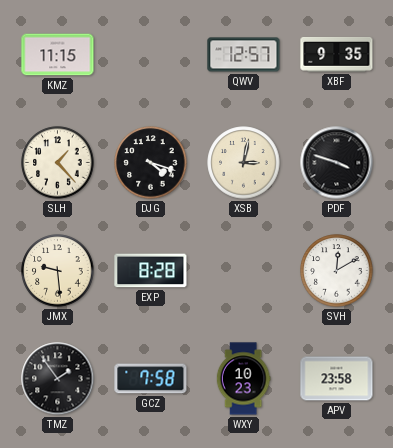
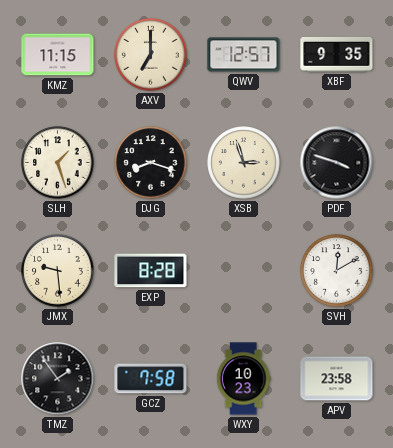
AXV: none -> 7:00 (151, 55)
SLH: 1:23 -> 1:27 (58, 163)
DJG: 4:18 -> 8:18 (151, 163)
XSB: 3:02 -> 2:57 (244, 163)
